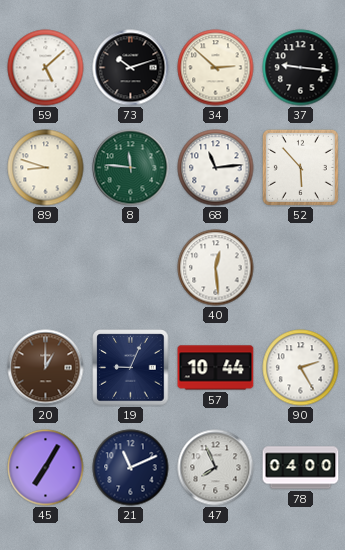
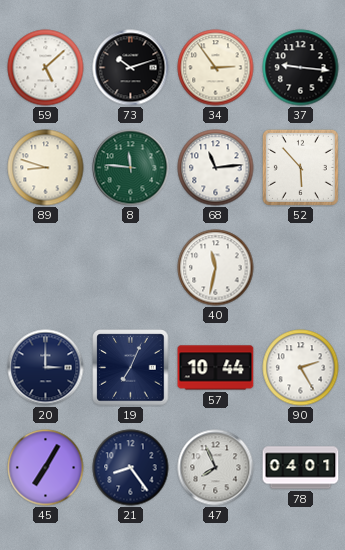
34: 2:52 -> 2:54 (216, 68)
40: 12:29 -> 11:32 (216, 268)
20: 1:00 -> 3:00 (46, 368)
20 dial: brown -> navy (46, 368)
19: 9:04 -> 7:04 (131, 368)
21: 11:11 -> 8:24 (131, 468)
78: 04:00 -> 04:01 (301, 468)
